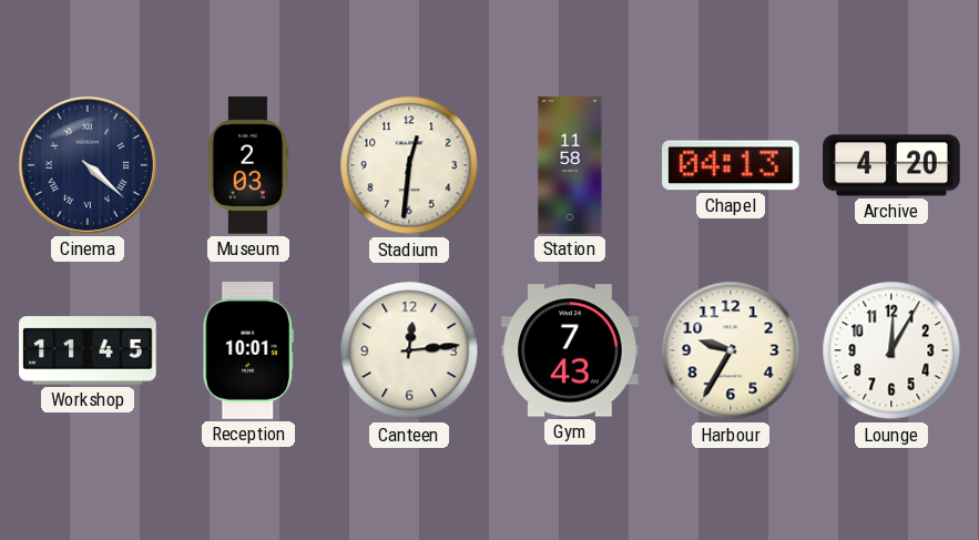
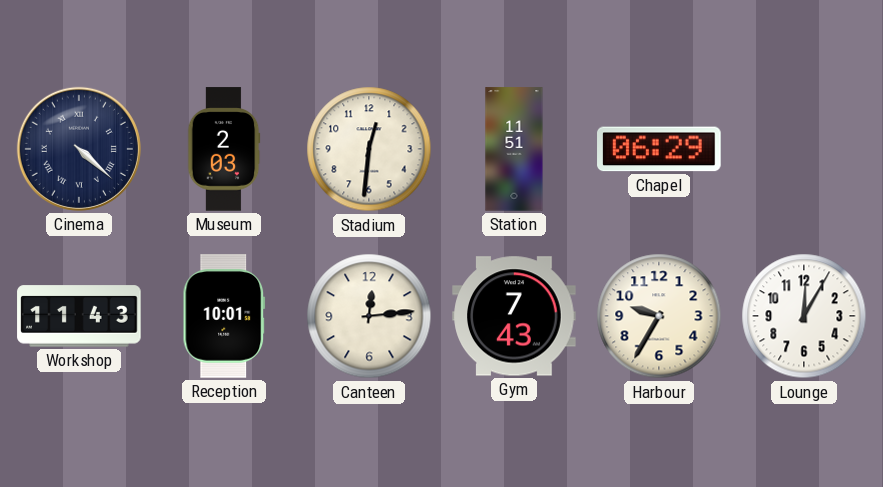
Station: 11:58 -> 11:51 (514, 149)
Chapel: 04:13 -> 06:29 (659, 149)
Archive: 4:20 -> none (891, 165)
Workshop: 11:45 -> 11:43 (79, 316)
